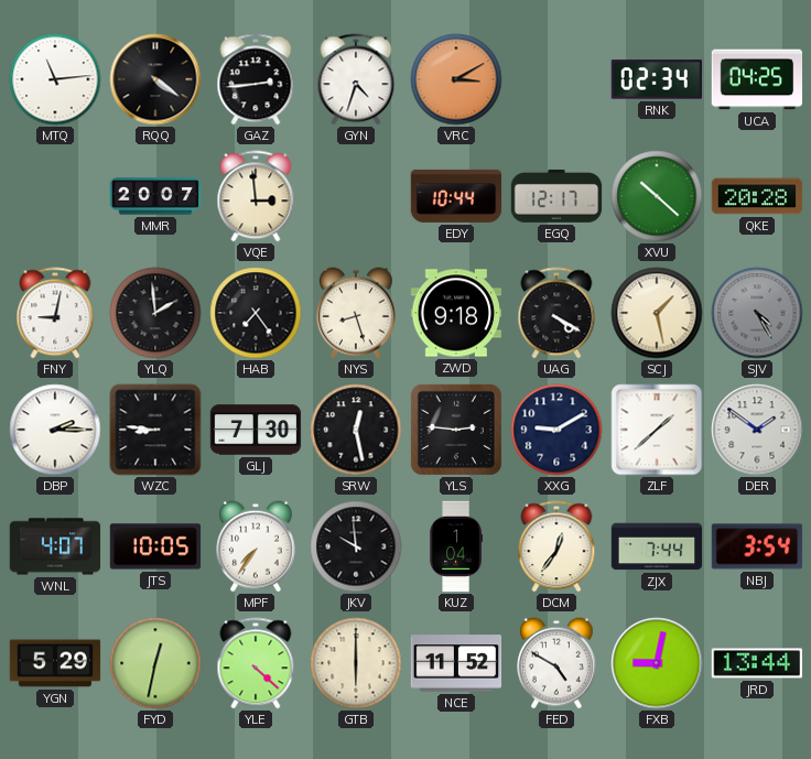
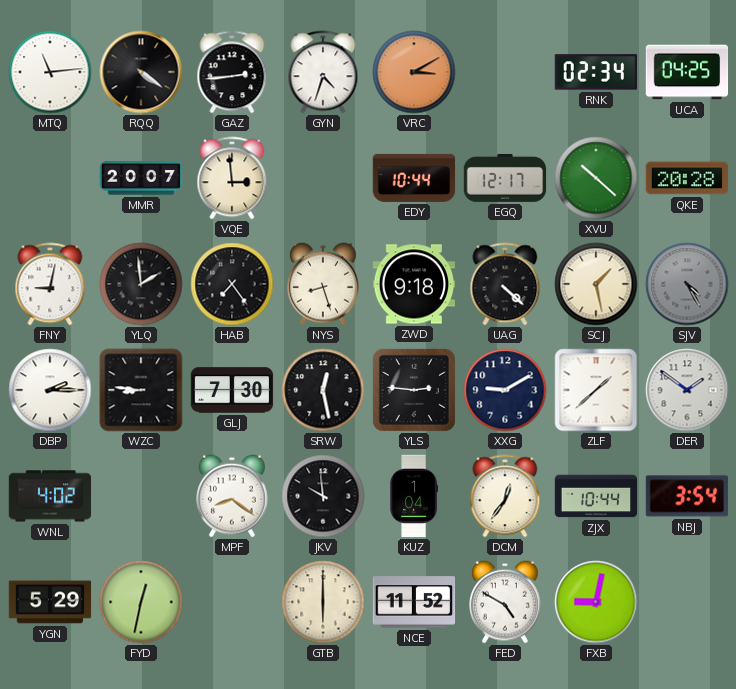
UAG: 4:20 -> 4:22 (505, 284)
WNL: 4:07 -> 4:02 (50, 496)
JTS: 10:05 -> none (155, 546)
MPF: 7:36 -> 8:21 (233, 496)
ZJX: 7:44 -> 10:44 (596, 496)
YLE: 4:22 -> none (256, 663)
JRD: 13:44 -> none (757, 663)
